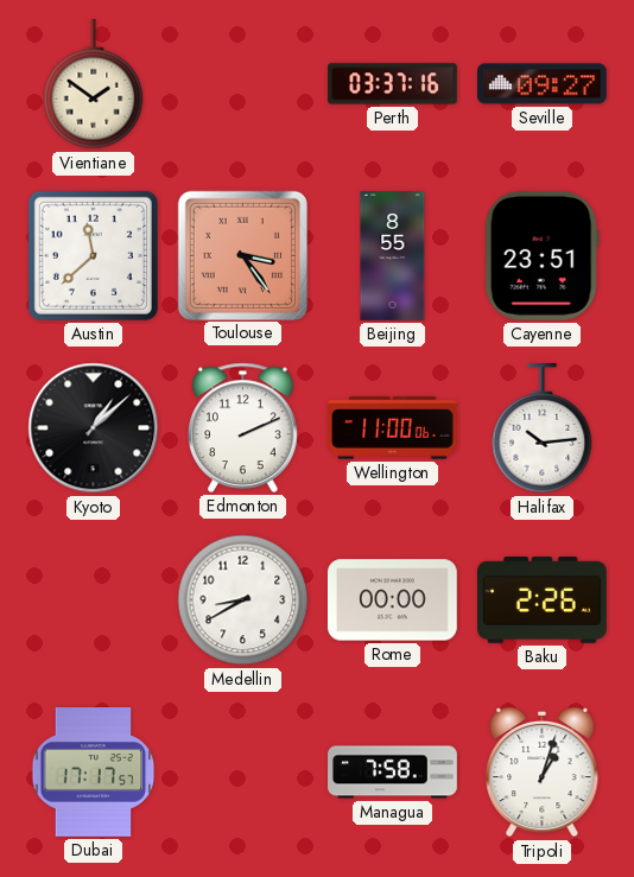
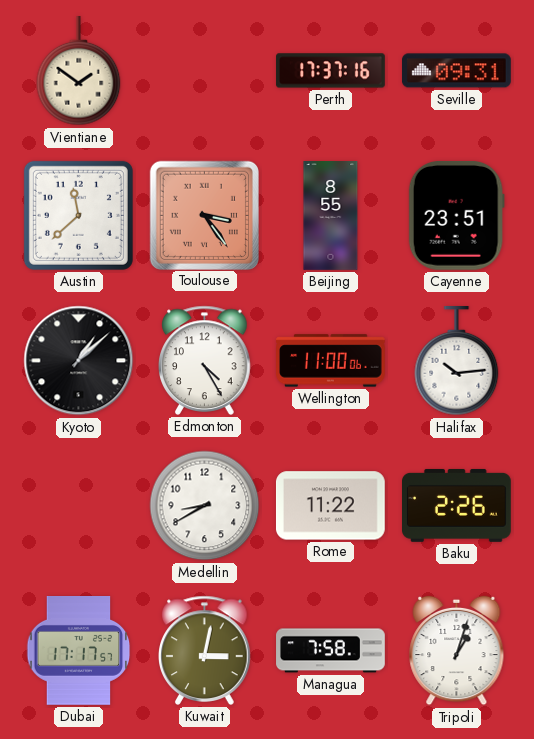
Perth: 03:37 -> 17:37 (331, 71)
Seville: 09:27 -> 09:31 (457, 71)
Edmonton: 2:11 -> 4:25 (205, 360)
Rome: 00:00 -> 11:22 (330, 506)
Kuwait: none -> 3:02 (205, 650)
